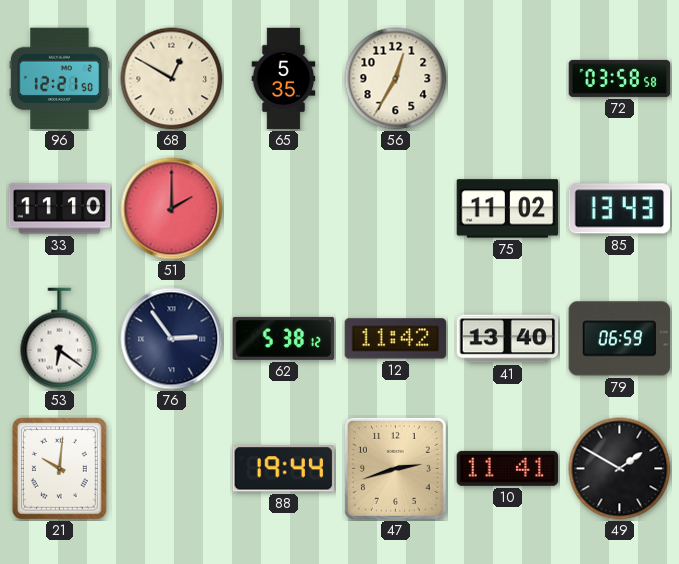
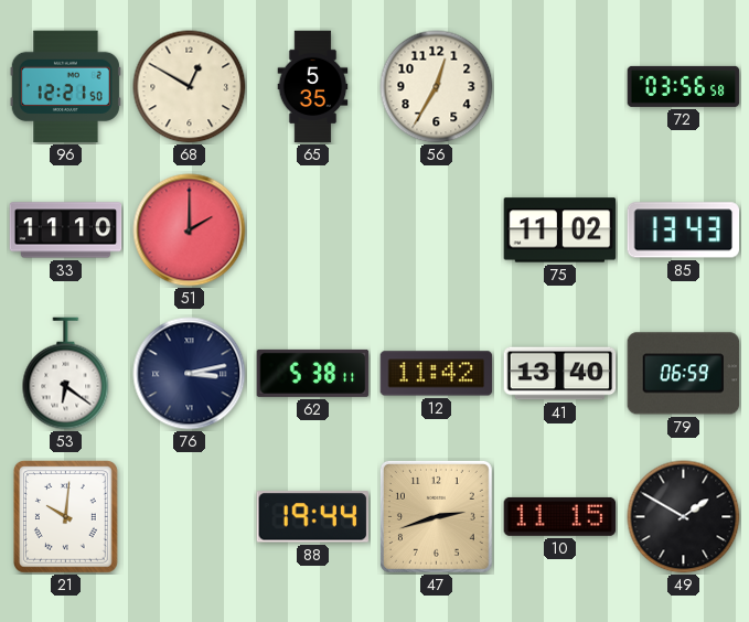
72: 03:58 -> 03:56 (684, 86)
76: 2:54 -> 3:13 (190, 374)
62: 5:38:12 -> 5:38:11 (313, 373)
10: 11:41 -> 11:15 (560, 516)
